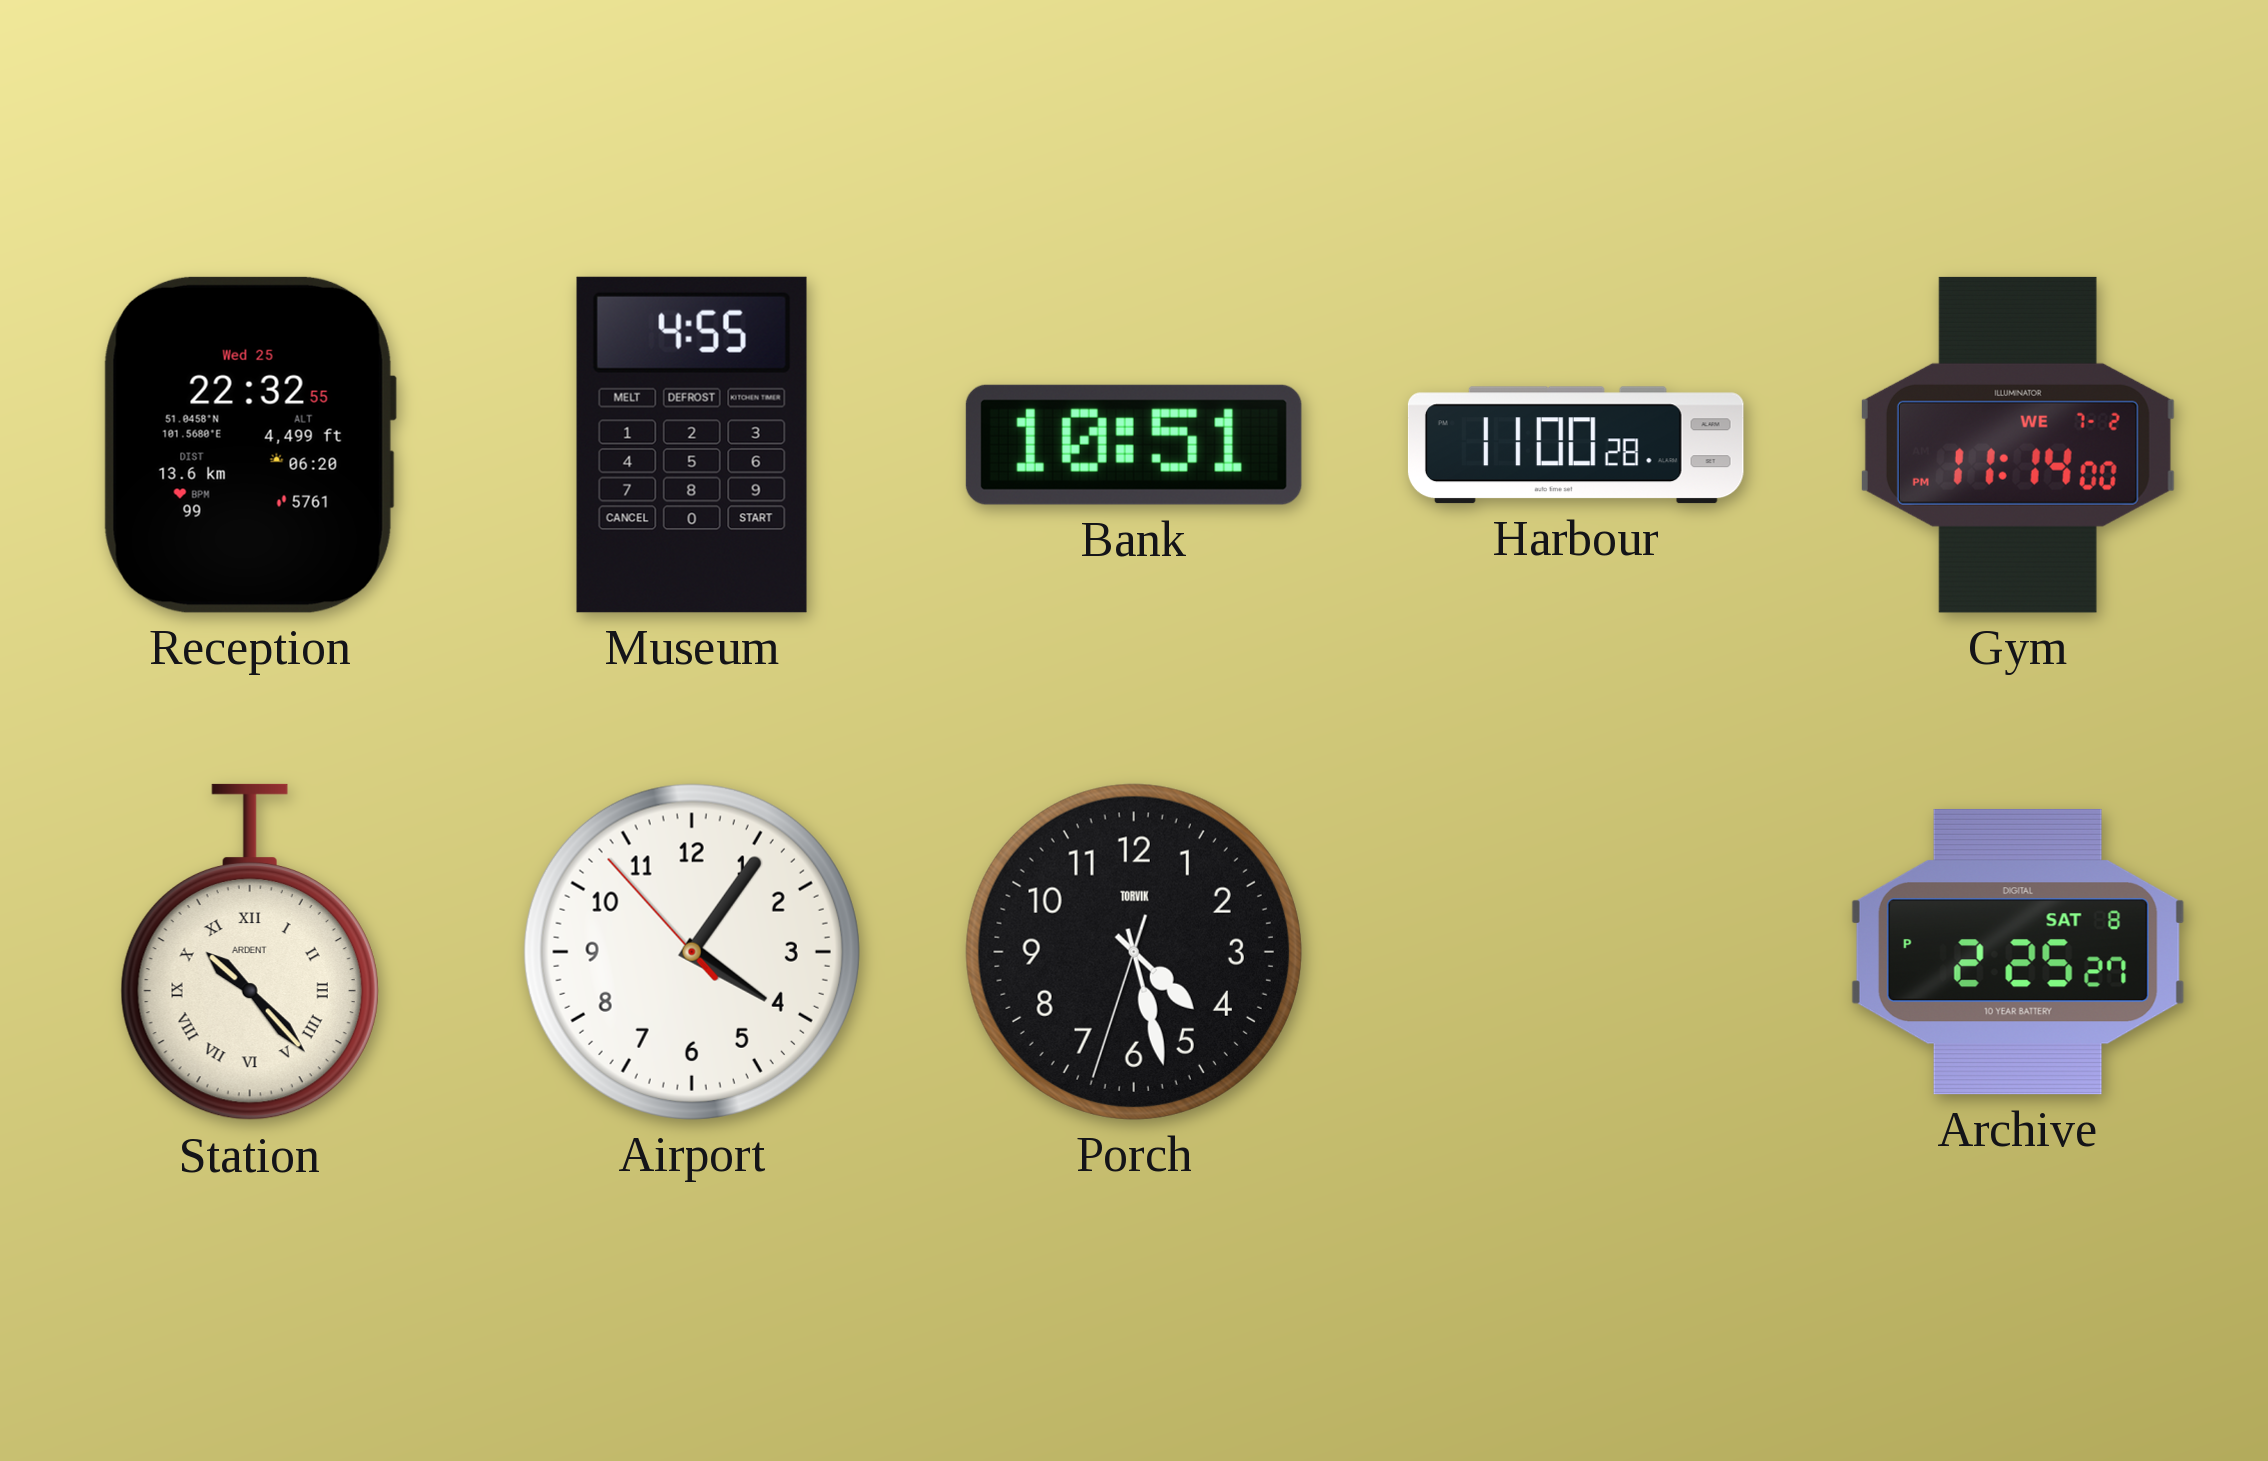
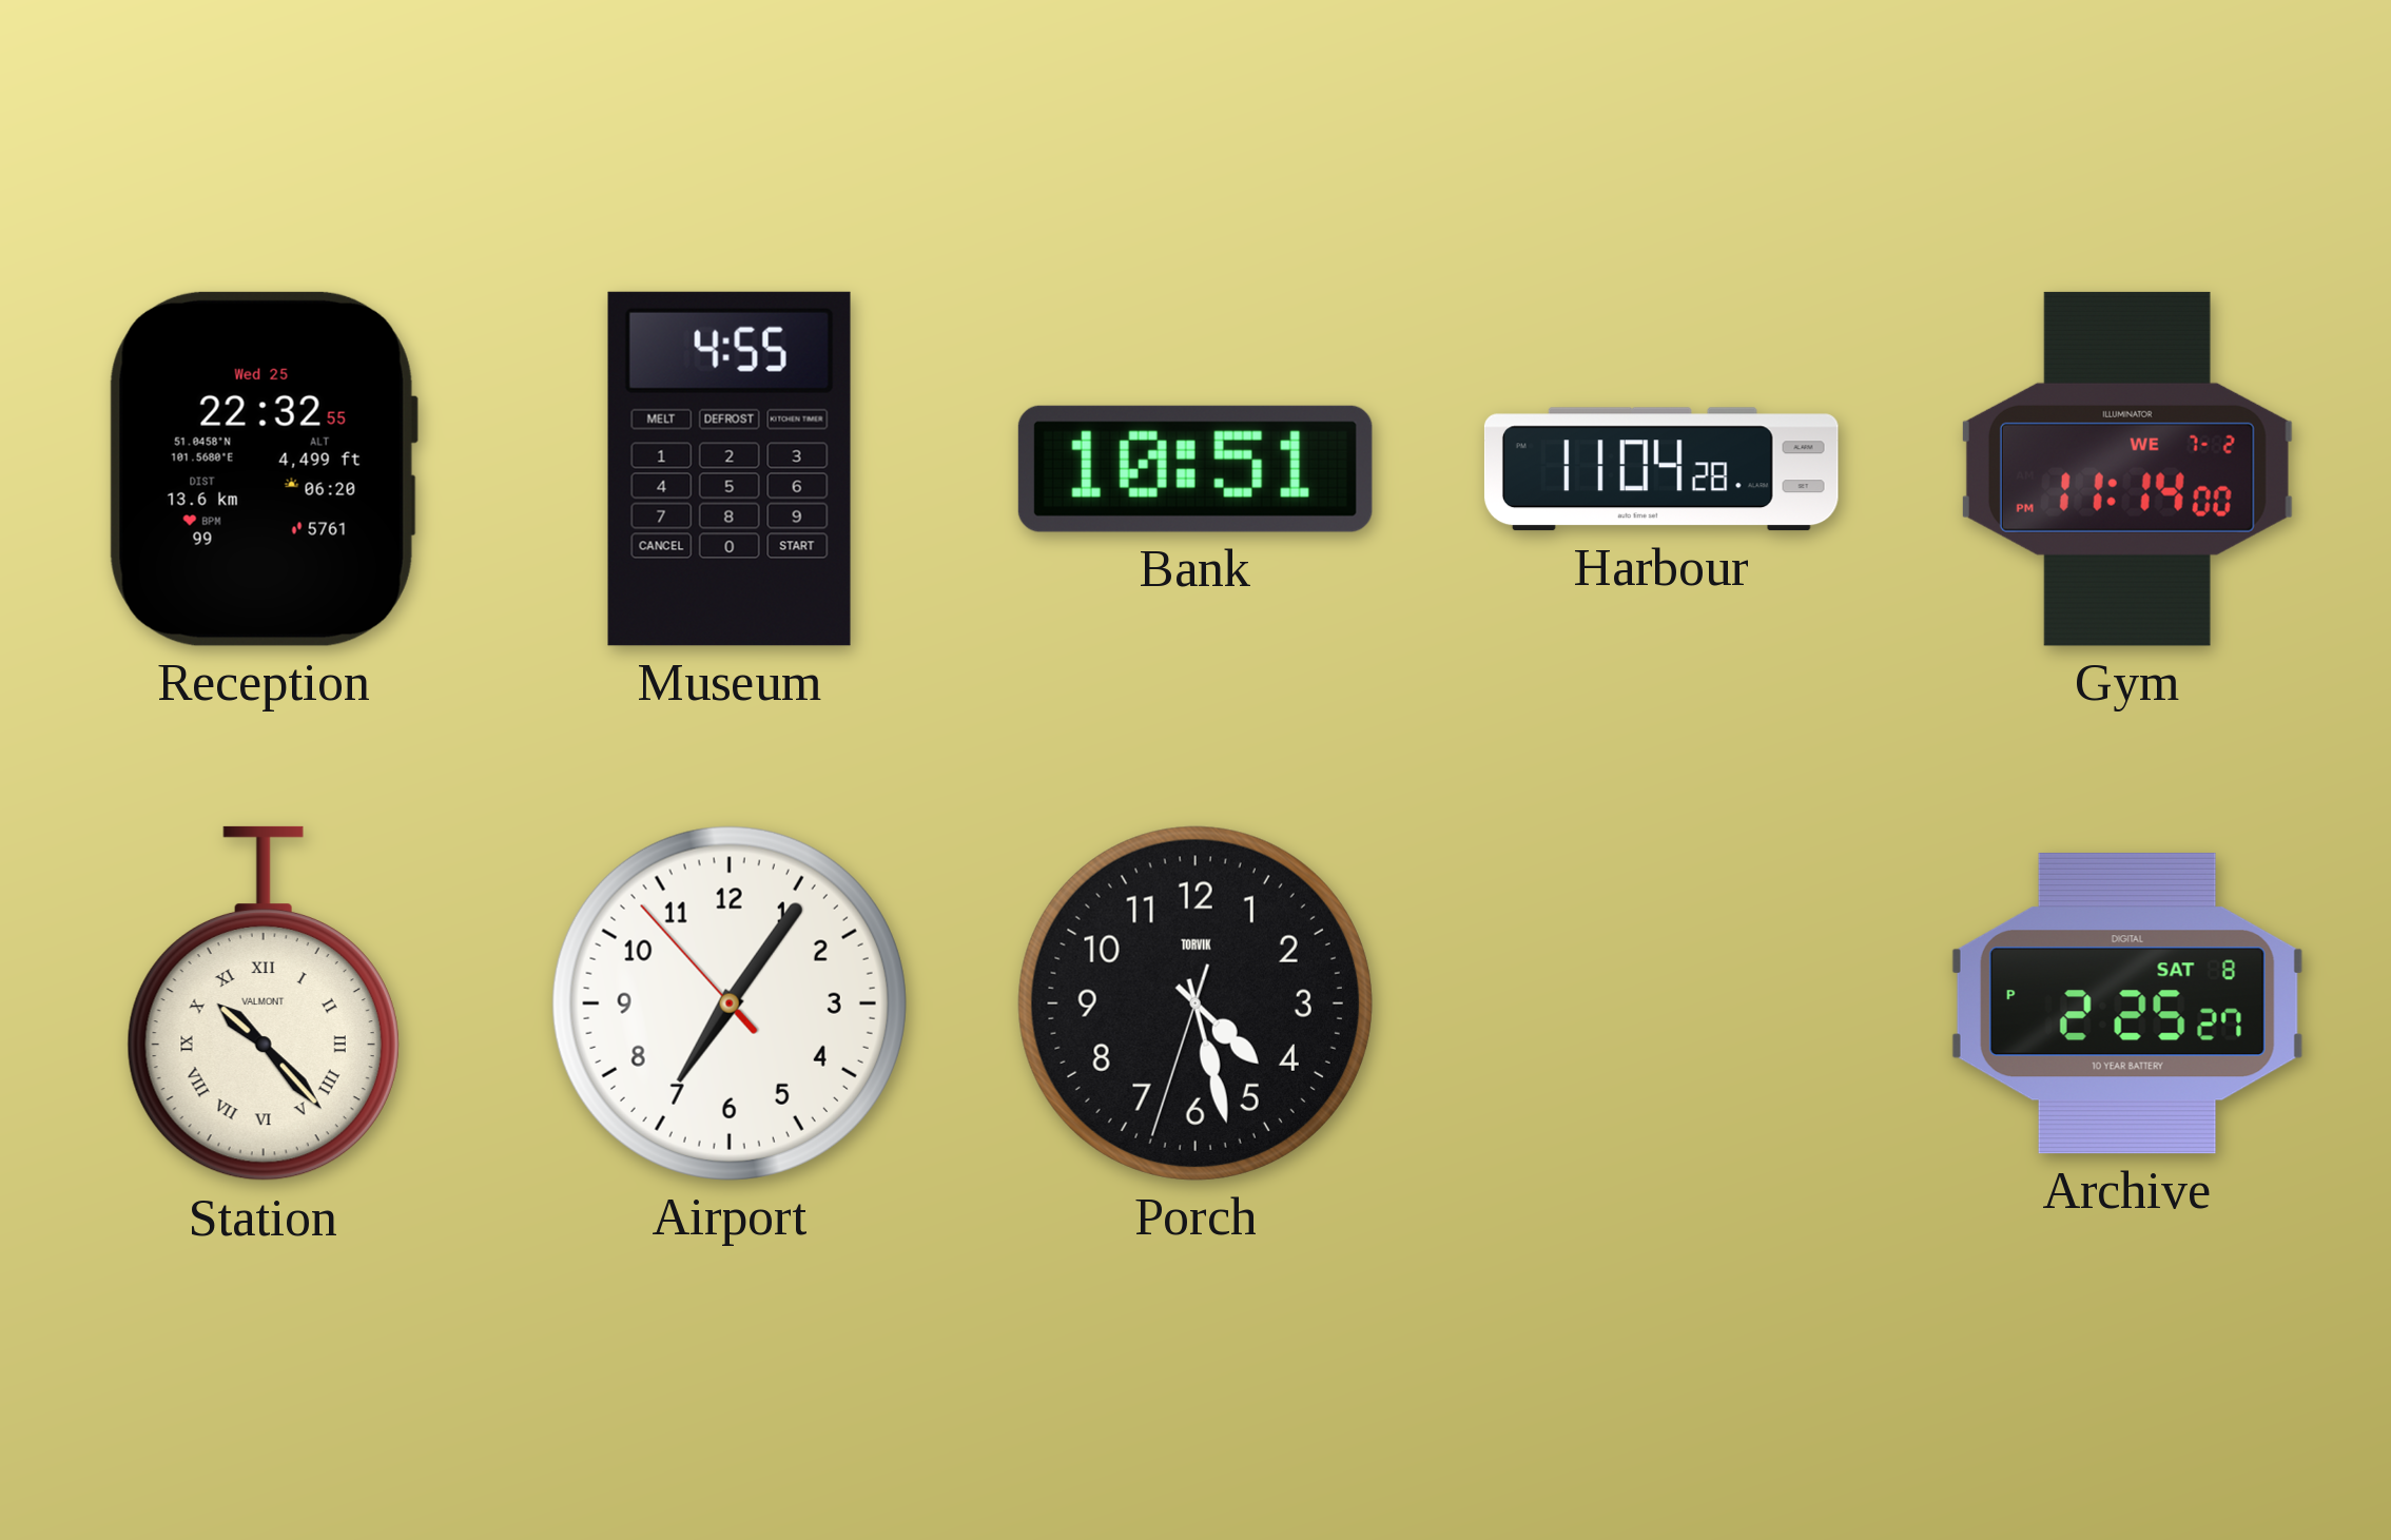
Harbour: 11:00 -> 11:04 (1661, 469)
Station brand: ARDENT -> VALMONT (264, 1003)
Airport: 4:05 -> 7:05 (730, 1003)
